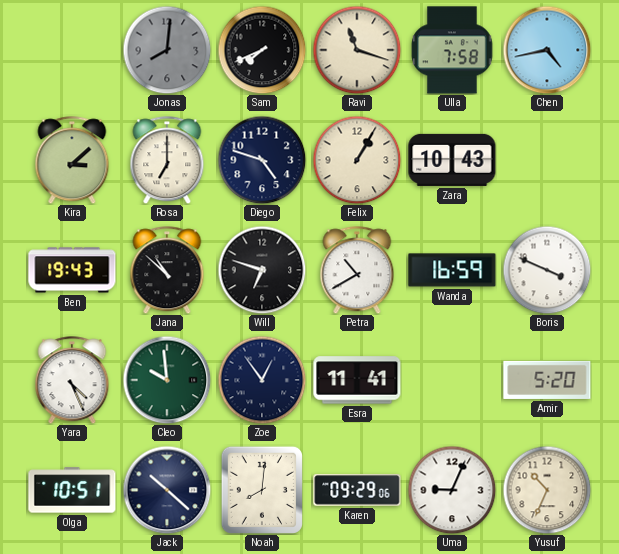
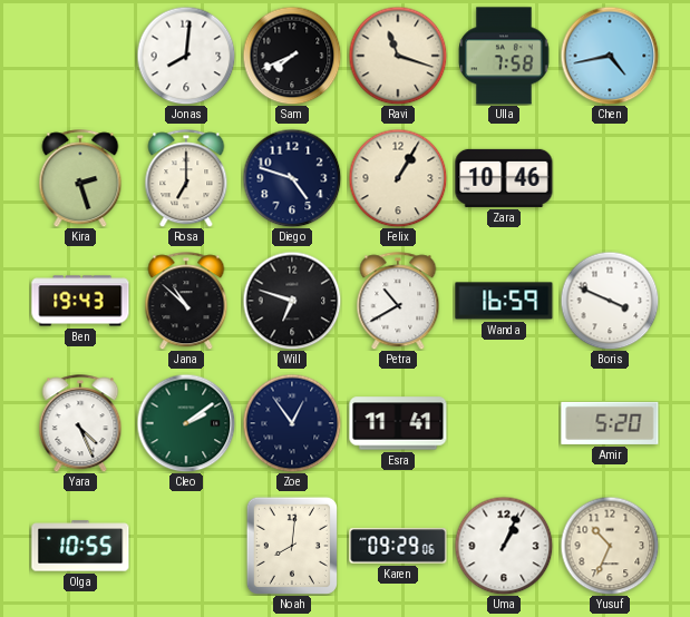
Jonas dial: grey -> white (186, 56)
Kira: 3:08 -> 2:27 (80, 178)
Zara: 10:43 -> 10:46 (504, 178)
Cleo: 9:59 -> 2:09 (186, 423)
Olga: 10:51 -> 10:55 (80, 546)
Jack: 10:22 -> none (167, 490)
Uma: 9:04 -> 1:04 (504, 546)
